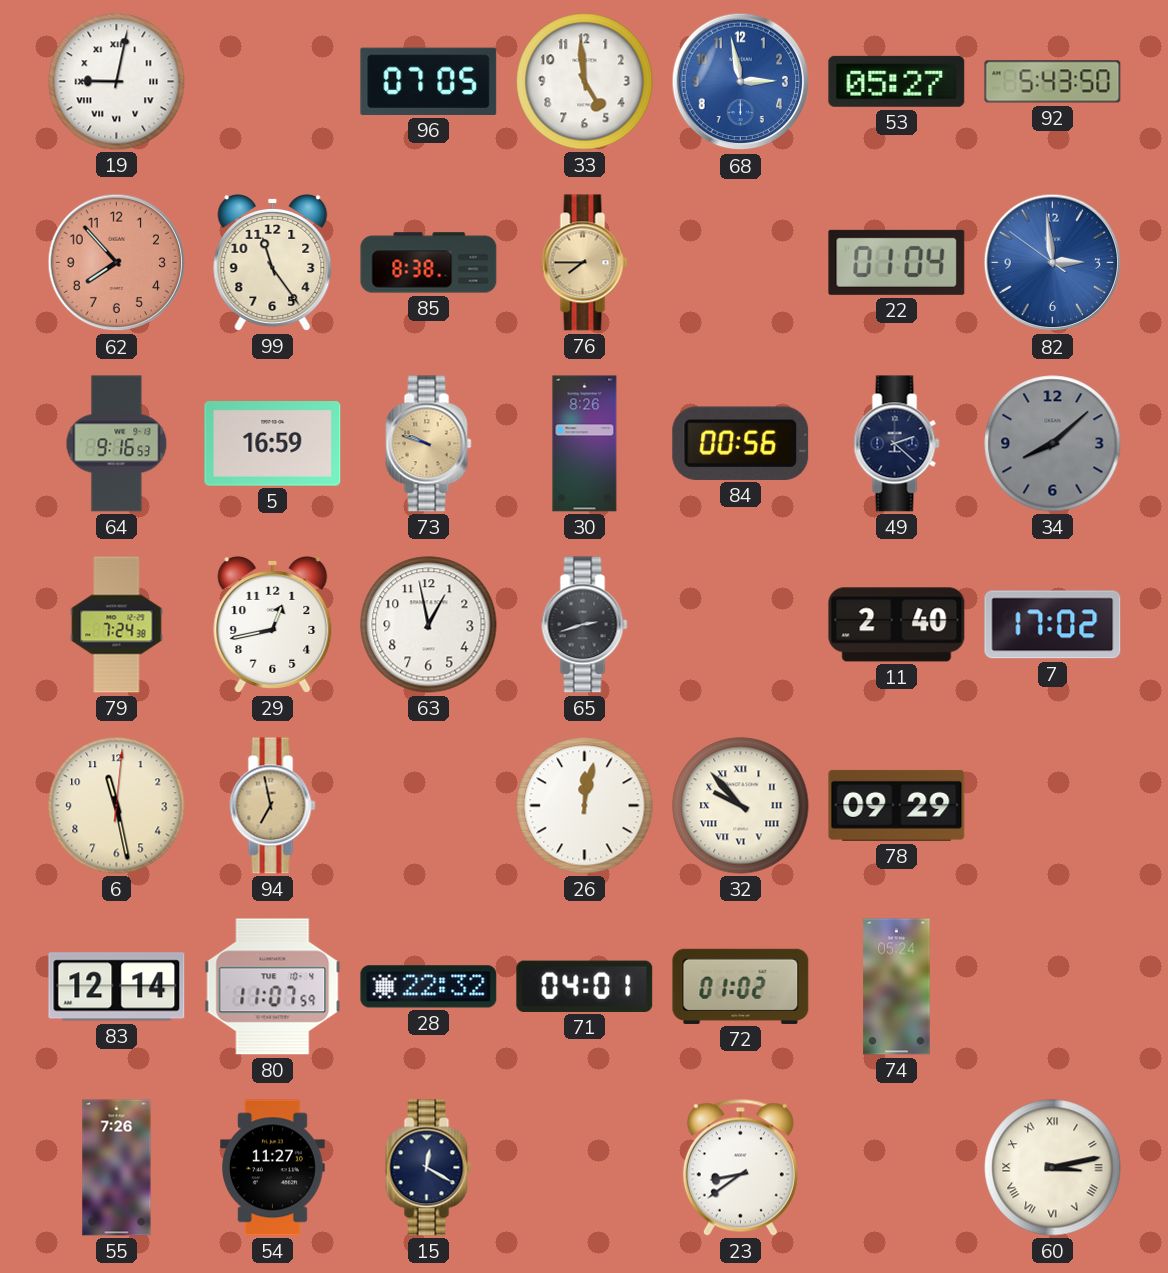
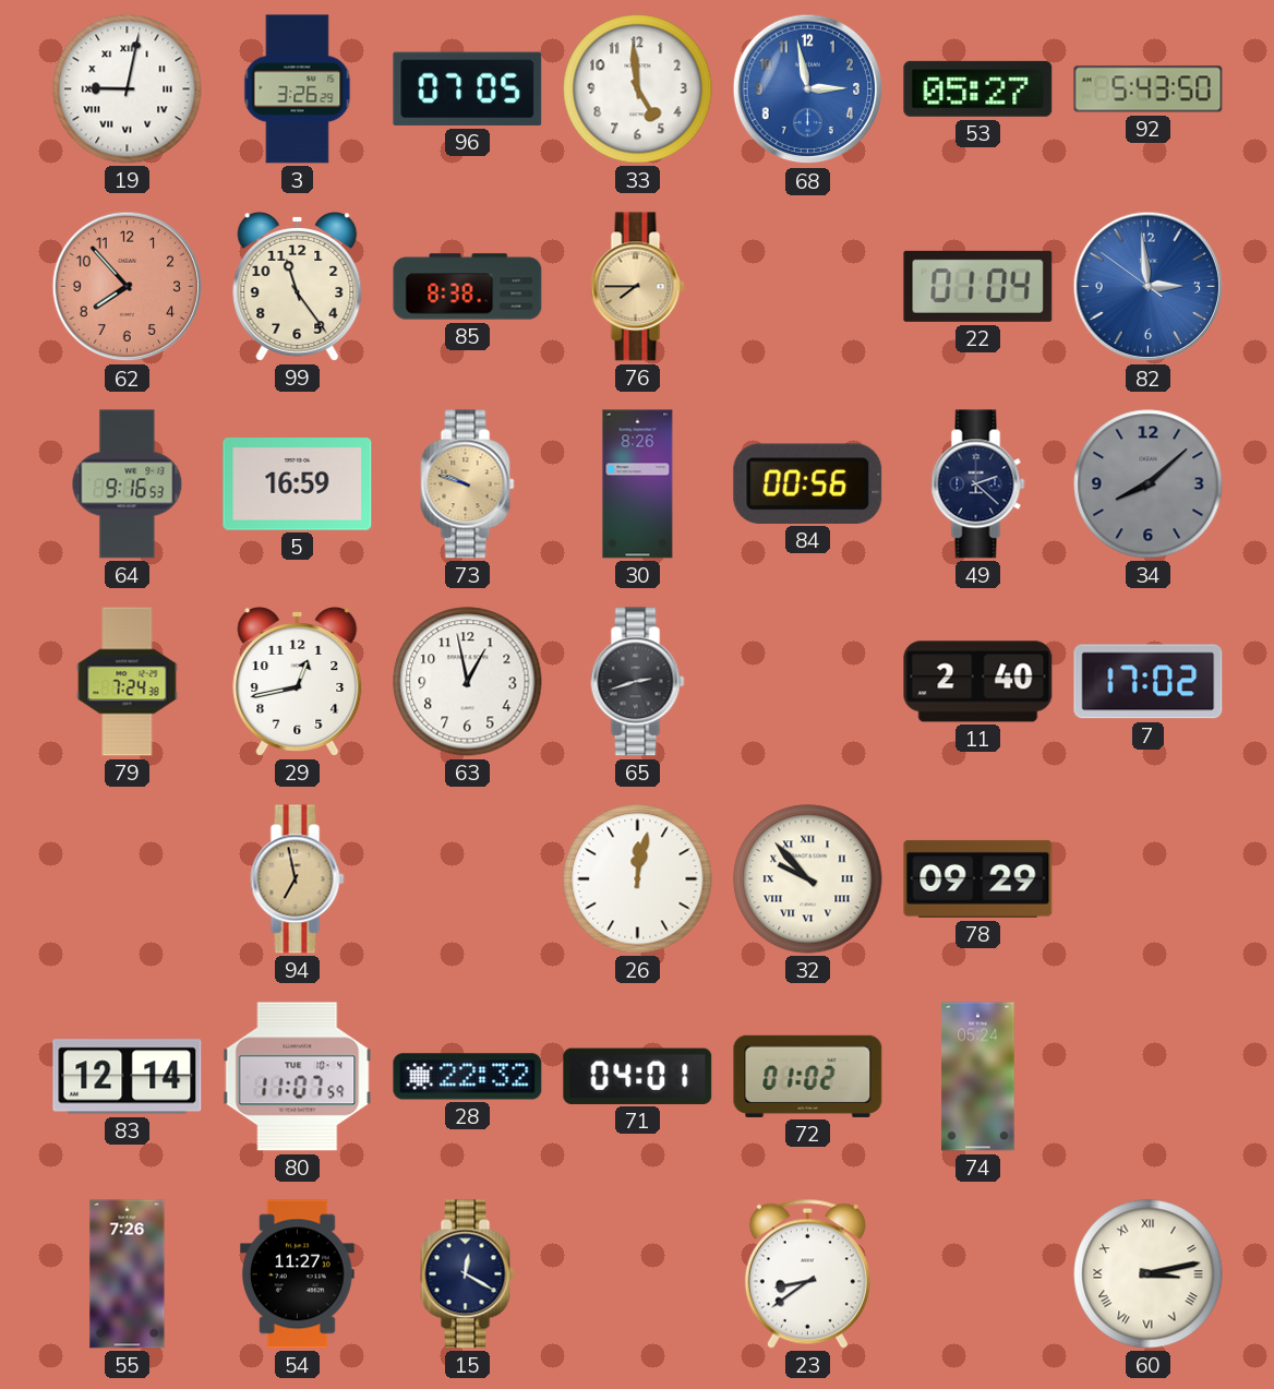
3: none -> 3:26 (298, 89)
6: 11:28 -> none (117, 806)
